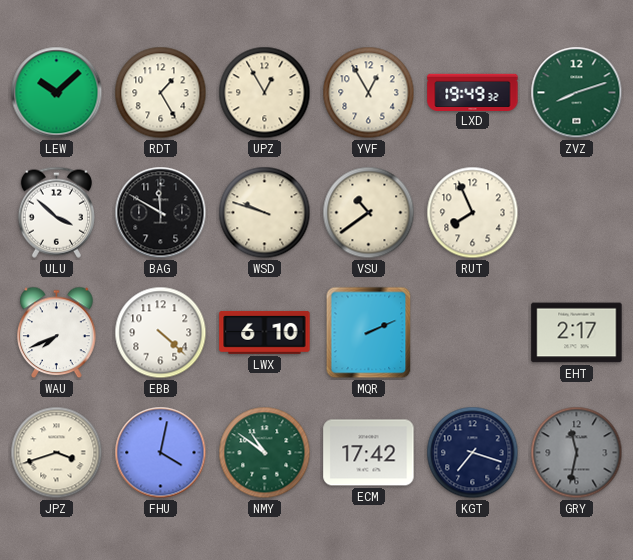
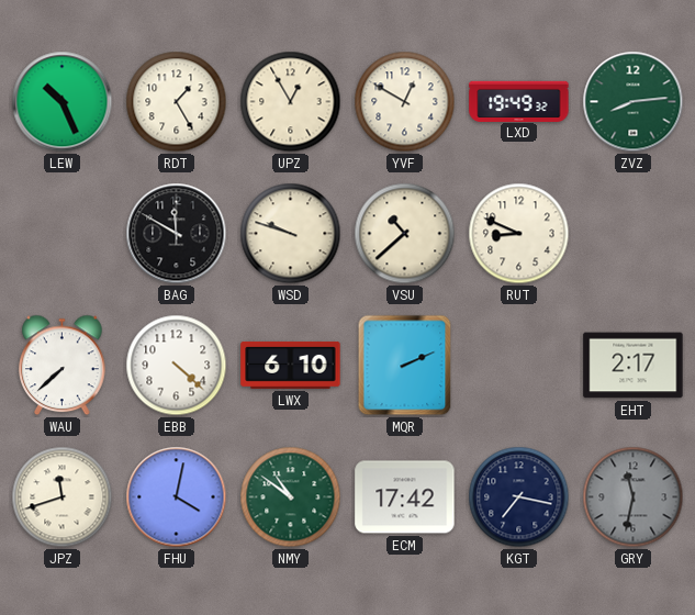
LEW: 10:08 -> 10:26 (63, 102)
YVF: 12:55 -> 12:50 (405, 102)
ZVZ: 8:12 -> 8:14 (634, 102)
ULU: 3:52 -> none (56, 212)
VSU: 10:39 -> 10:38 (405, 234)
RUT: 7:56 -> 8:49 (519, 234)
WAU: 7:41 -> 7:38 (63, 366)
JPZ: 3:42 -> 11:42 (63, 497)
KGT: 7:18 -> 7:17 (519, 497)
